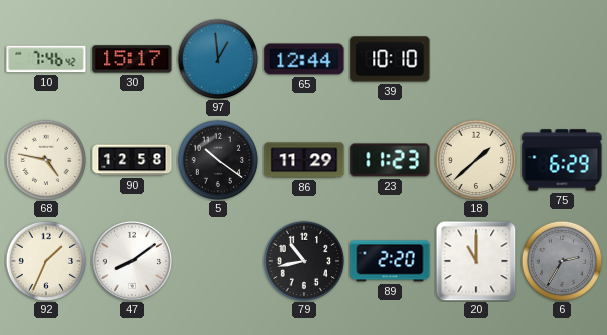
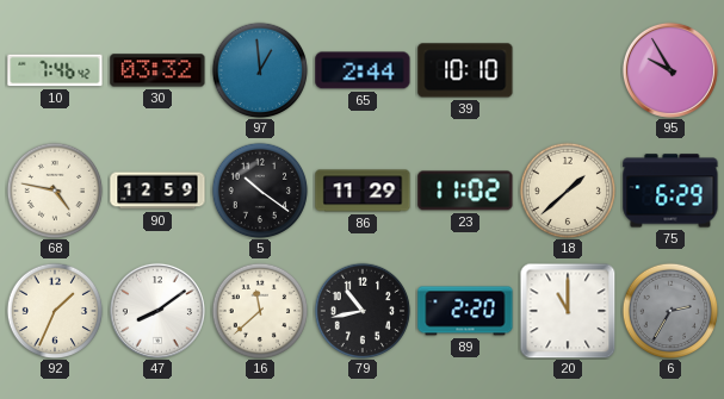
30: 15:17 -> 03:32 (157, 70)
65: 12:44 -> 2:44 (363, 70)
95: none -> 9:55 (670, 70)
90: 12:58 -> 12:59 (157, 191)
23: 11:23 -> 11:02 (465, 191)
16: none -> 11:38 (260, 311)
